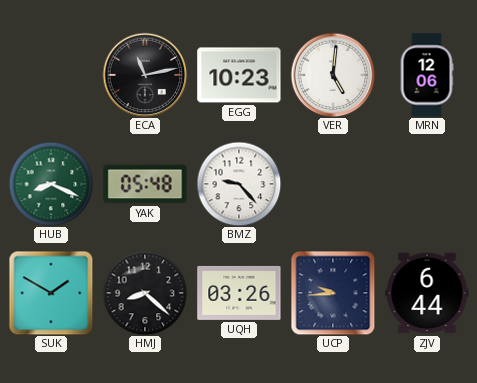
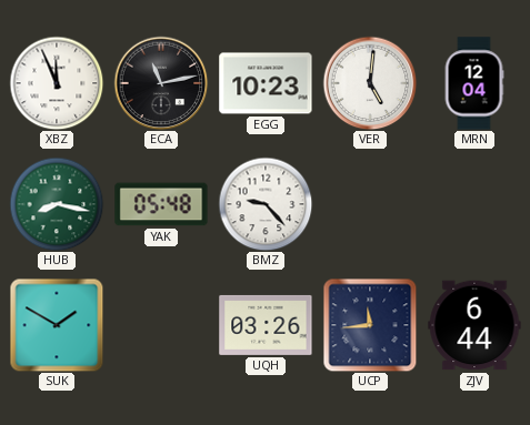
XBZ: none -> 11:56 (57, 83)
MRN: 12:06 -> 12:04 (474, 83)
HUB: 8:19 -> 8:17 (57, 204)
HMJ: 8:22 -> none (145, 293)
UCP: 9:44 -> 11:44 (370, 325)
